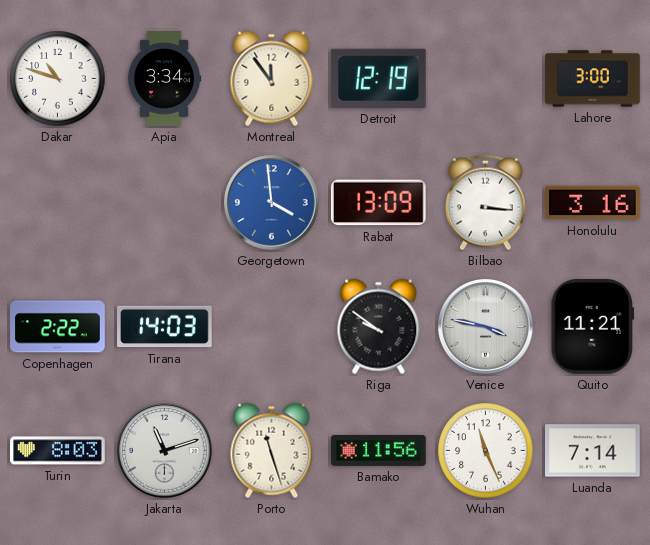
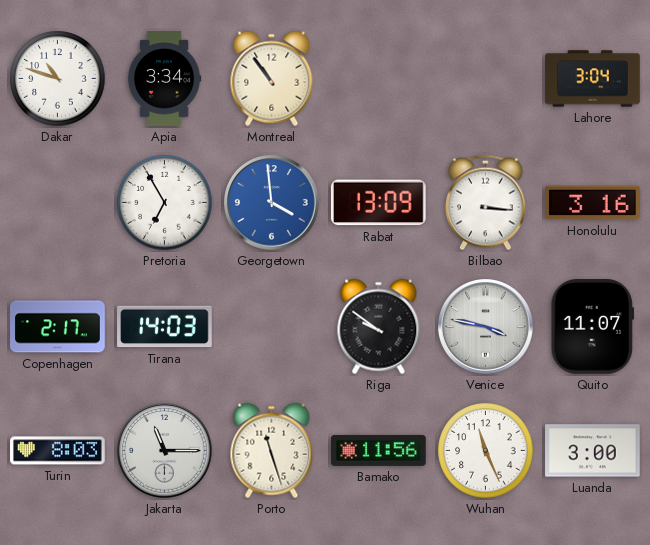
Montreal: 11:54 -> 10:54 (272, 79)
Detroit: 12:19 -> none (378, 78)
Lahore: 3:00 -> 3:04 (593, 79)
Pretoria: none -> 6:55 (165, 203)
Copenhagen: 2:22 -> 2:17 (58, 327)
Quito: 11:21 -> 11:07 (593, 327)
Jakarta: 11:12 -> 11:15 (165, 451)
Luanda: 7:14 -> 3:00 (593, 451)
